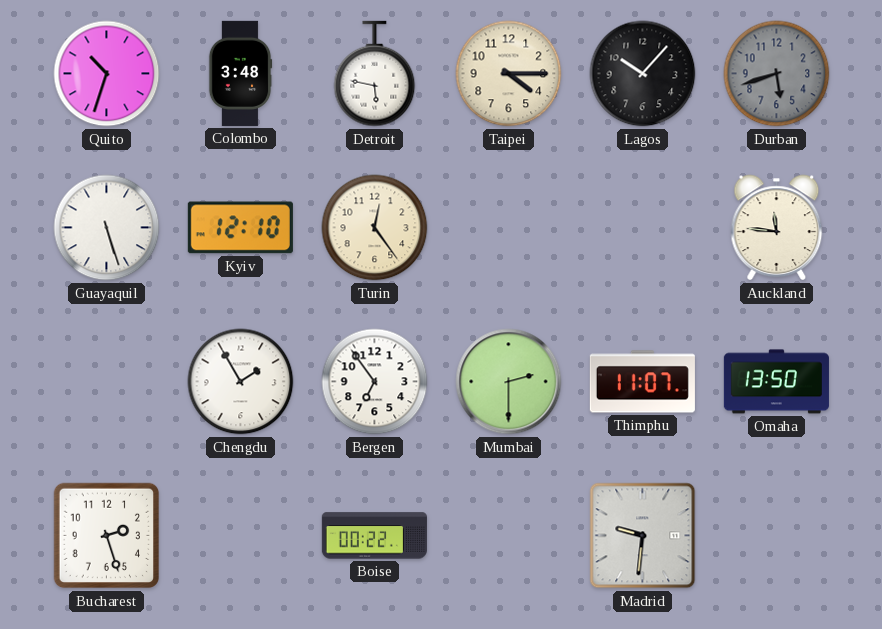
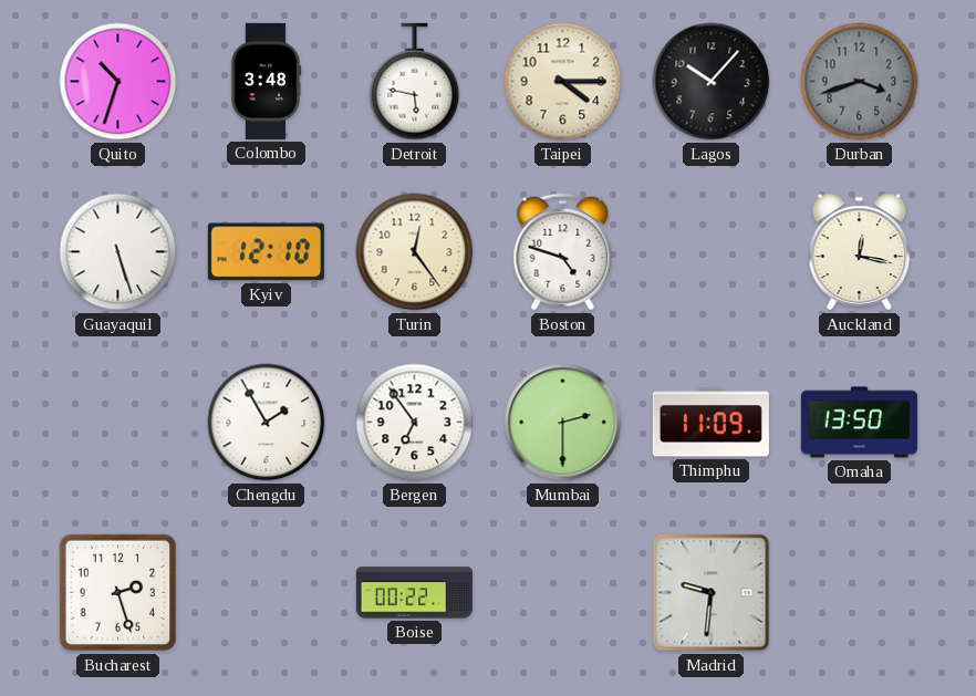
Durban: 5:42 -> 3:42 (860, 82)
Boston: none -> 4:48 (563, 252)
Auckland: 11:46 -> 12:17 (860, 252)
Thimphu: 11:07 -> 11:09 (710, 423)
